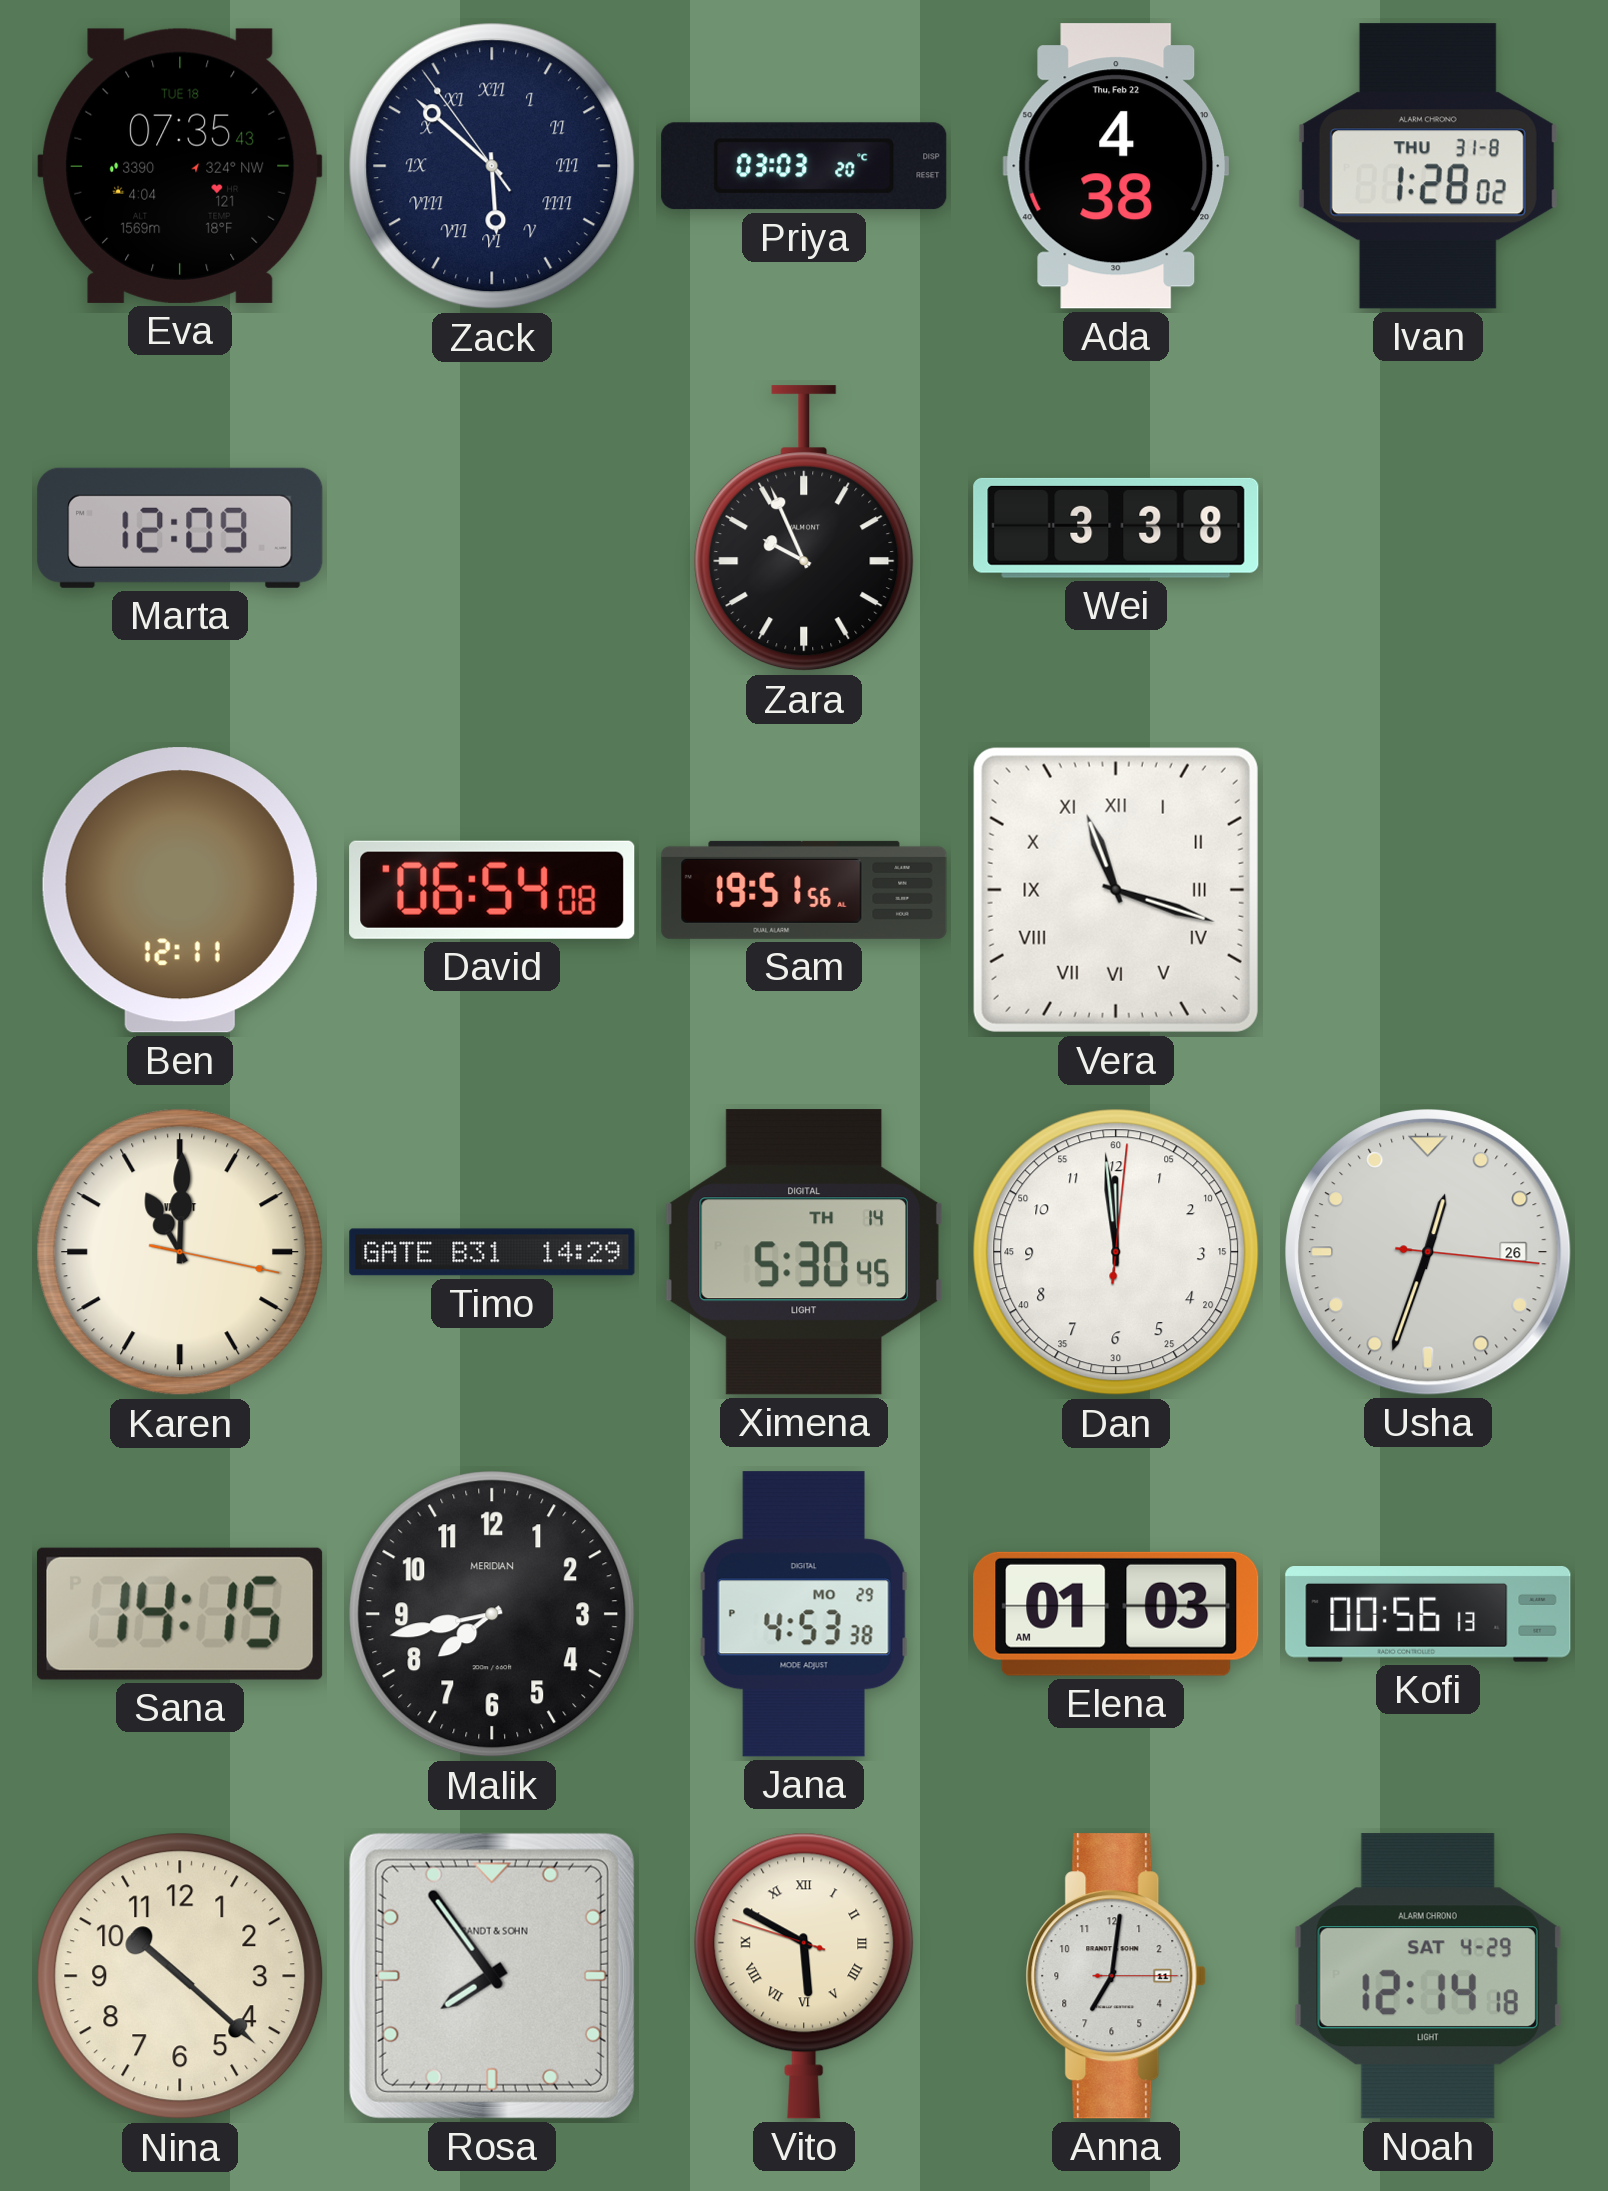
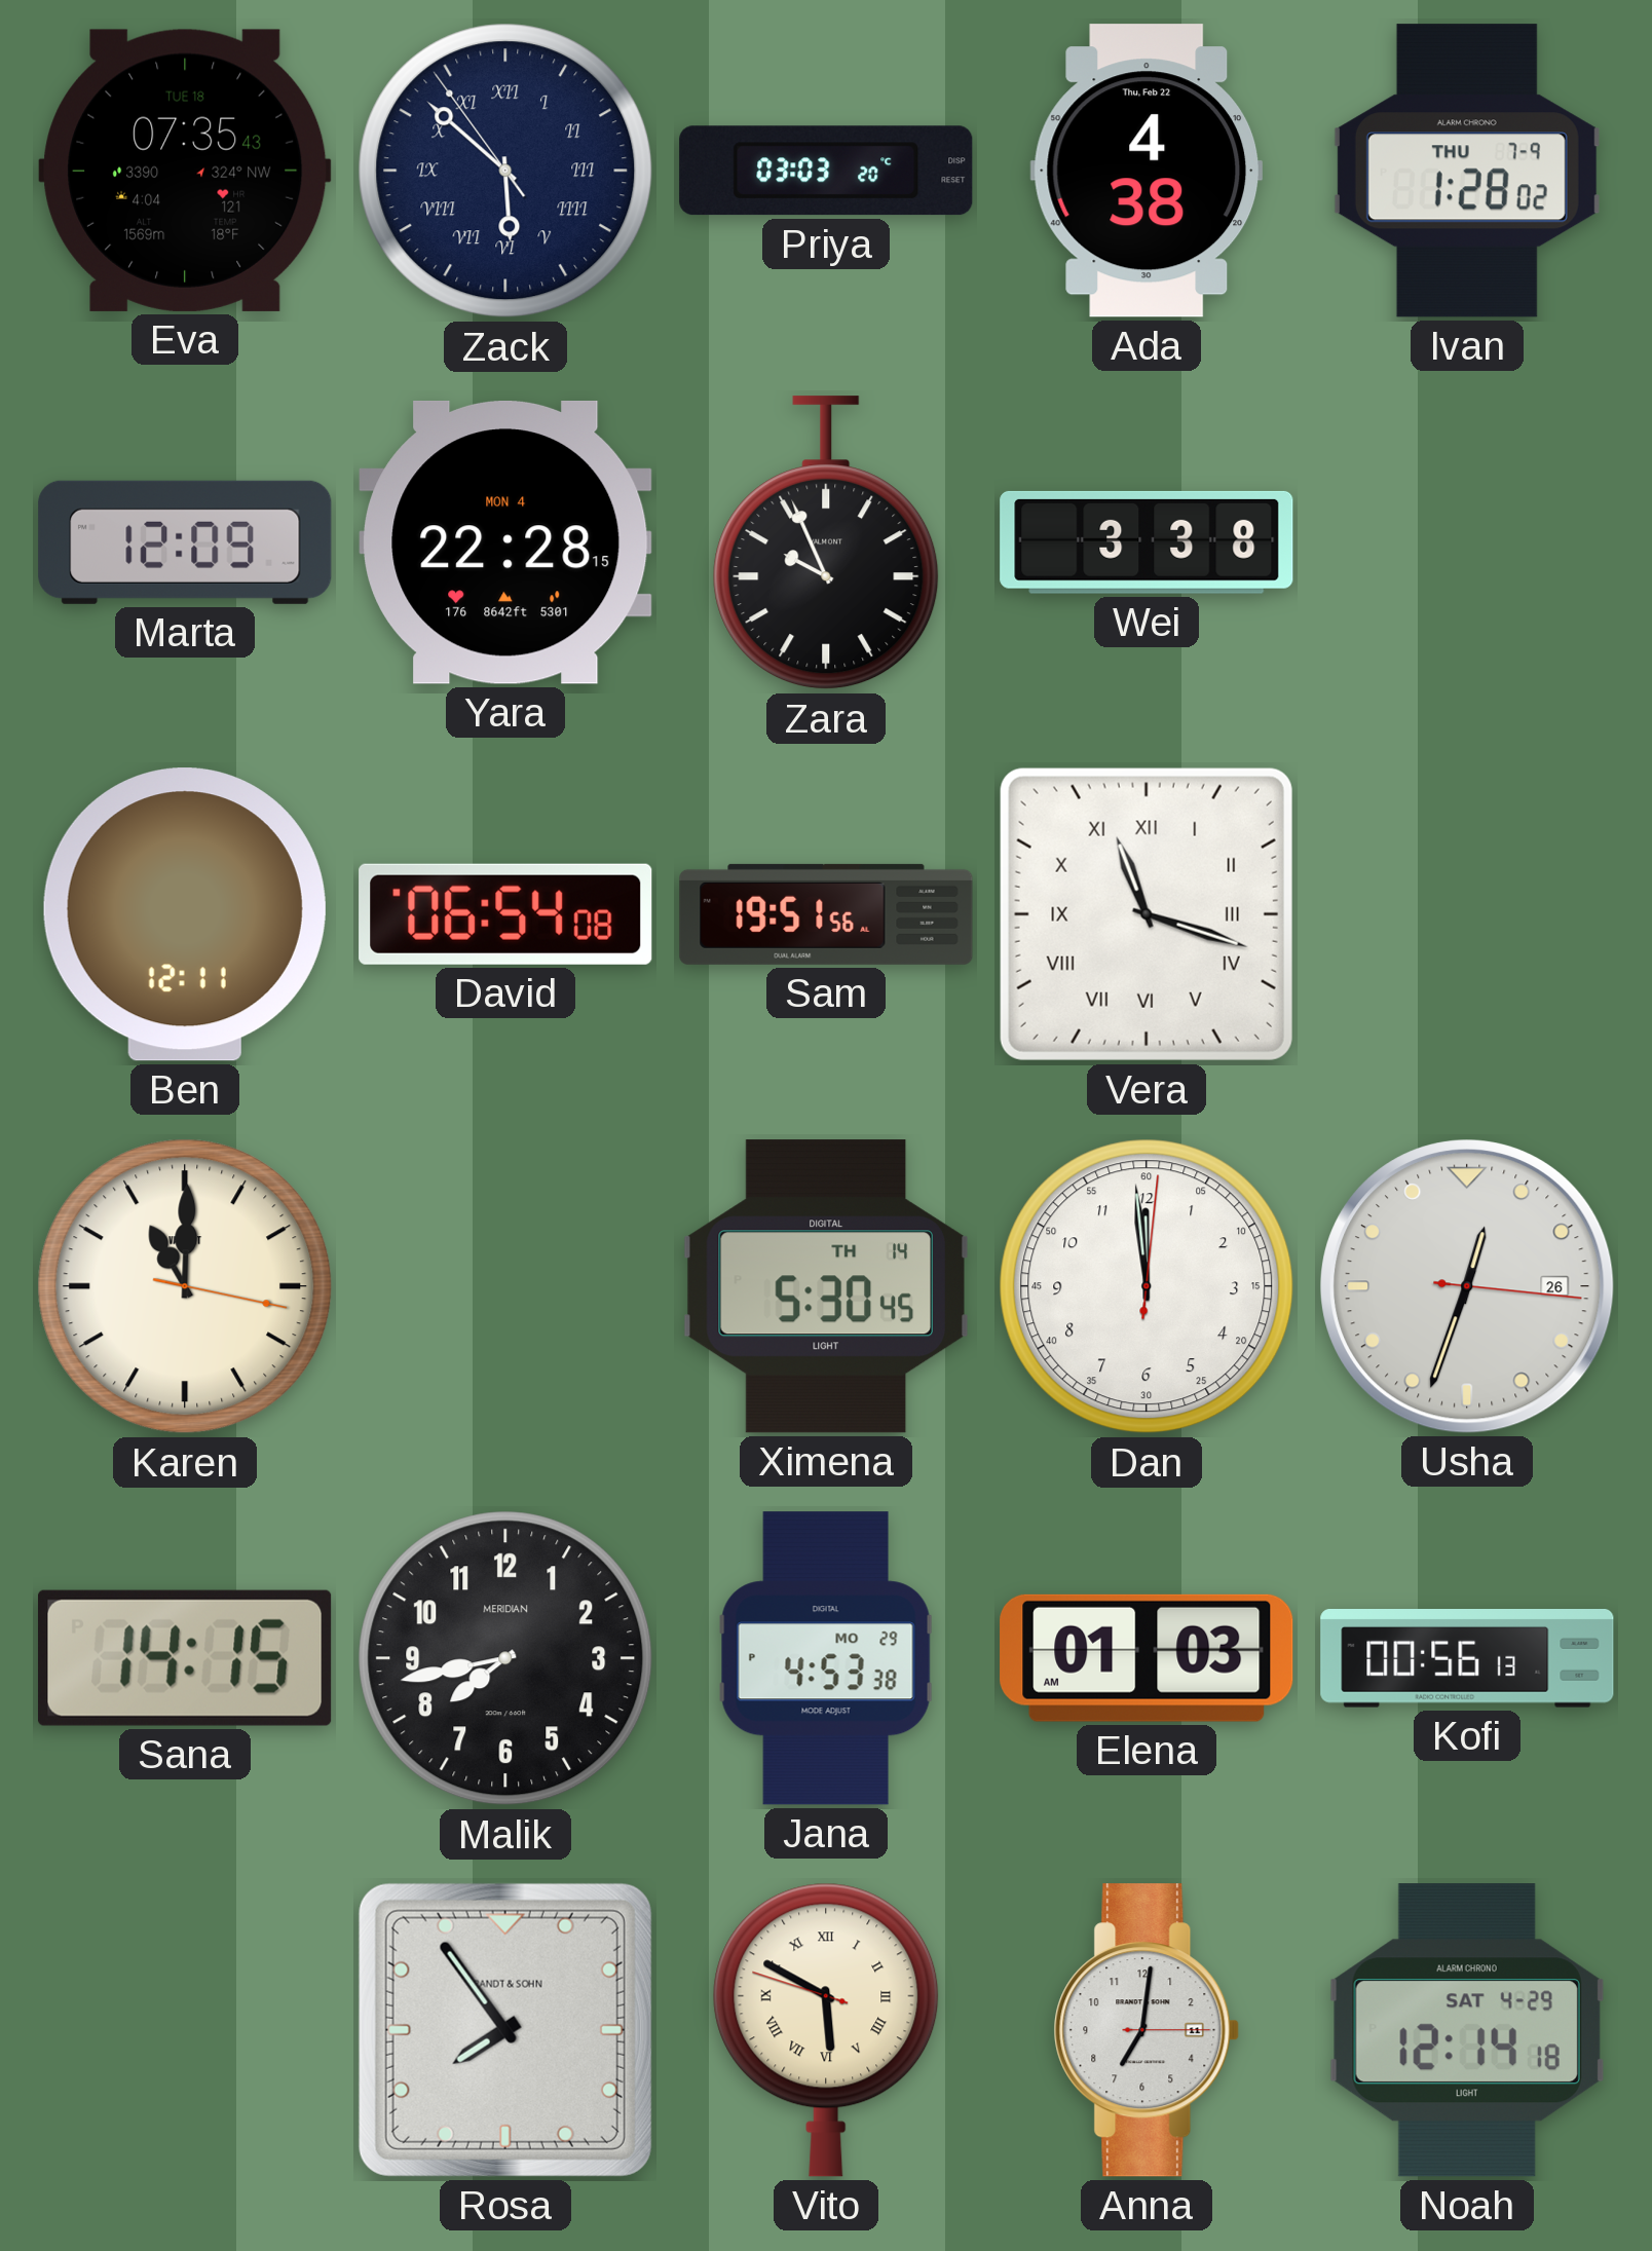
Ivan date: THU 31-8 -> THU 7-9 (1467, 171)
Yara: none -> 22:28 (505, 542)
Timo: 14:29 -> none (492, 1252)
Nina: 10:22 -> none (180, 1976)
